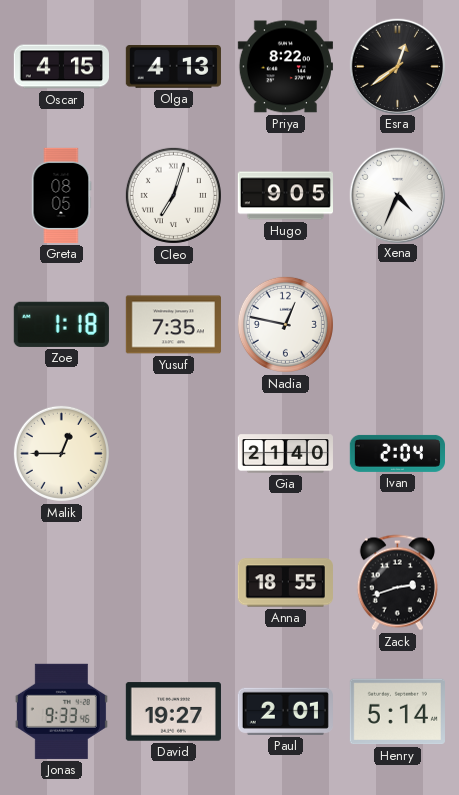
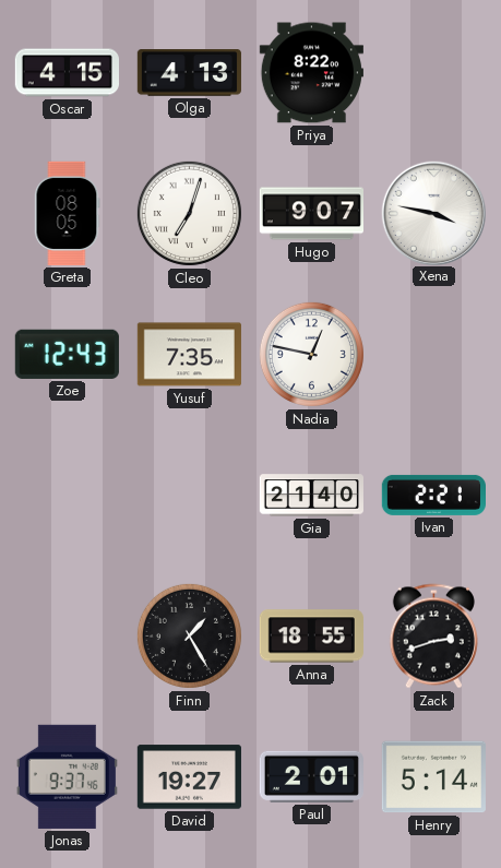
Esra: 12:39 -> none (397, 66)
Hugo: 9:05 -> 9:07 (311, 214)
Xena: 4:34 -> 3:47 (433, 213)
Zoe: 1:18 -> 12:43 (67, 354)
Malik: 12:45 -> none (61, 453)
Ivan: 2:04 -> 2:21 (433, 495)
Finn: none -> 1:25 (189, 635)
Jonas: 9:33 -> 9:37 (67, 776)
